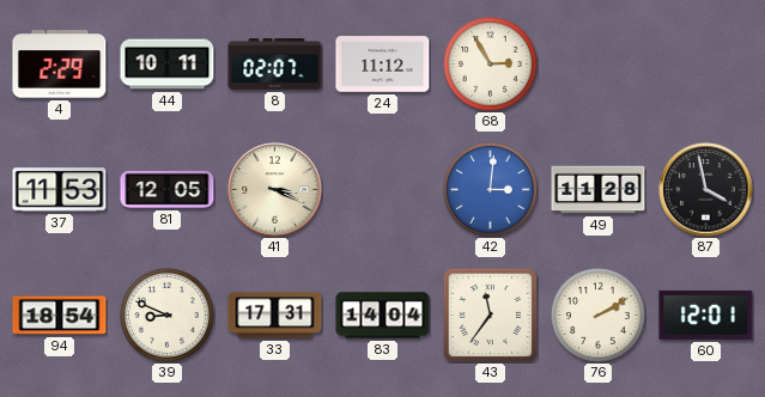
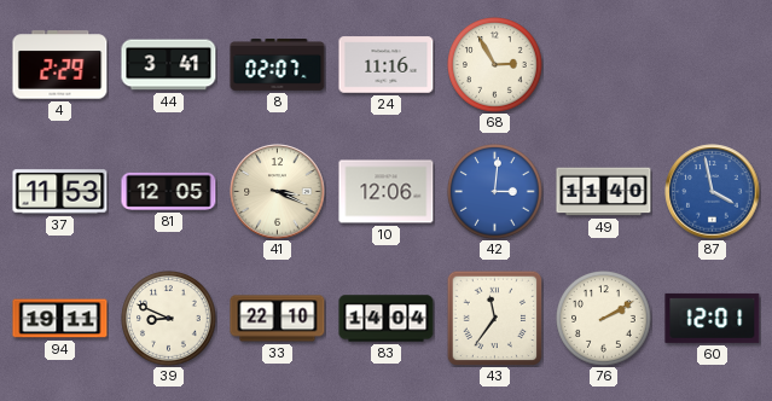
44: 10:11 -> 3:41 (169, 65)
24: 11:12 -> 11:16 (387, 65)
10: none -> 12:06 (387, 192)
49: 11:28 -> 11:40 (604, 192)
87 dial: black -> blue (713, 192)
94: 18:54 -> 19:11 (60, 319)
33: 17:31 -> 22:10 (278, 319)
